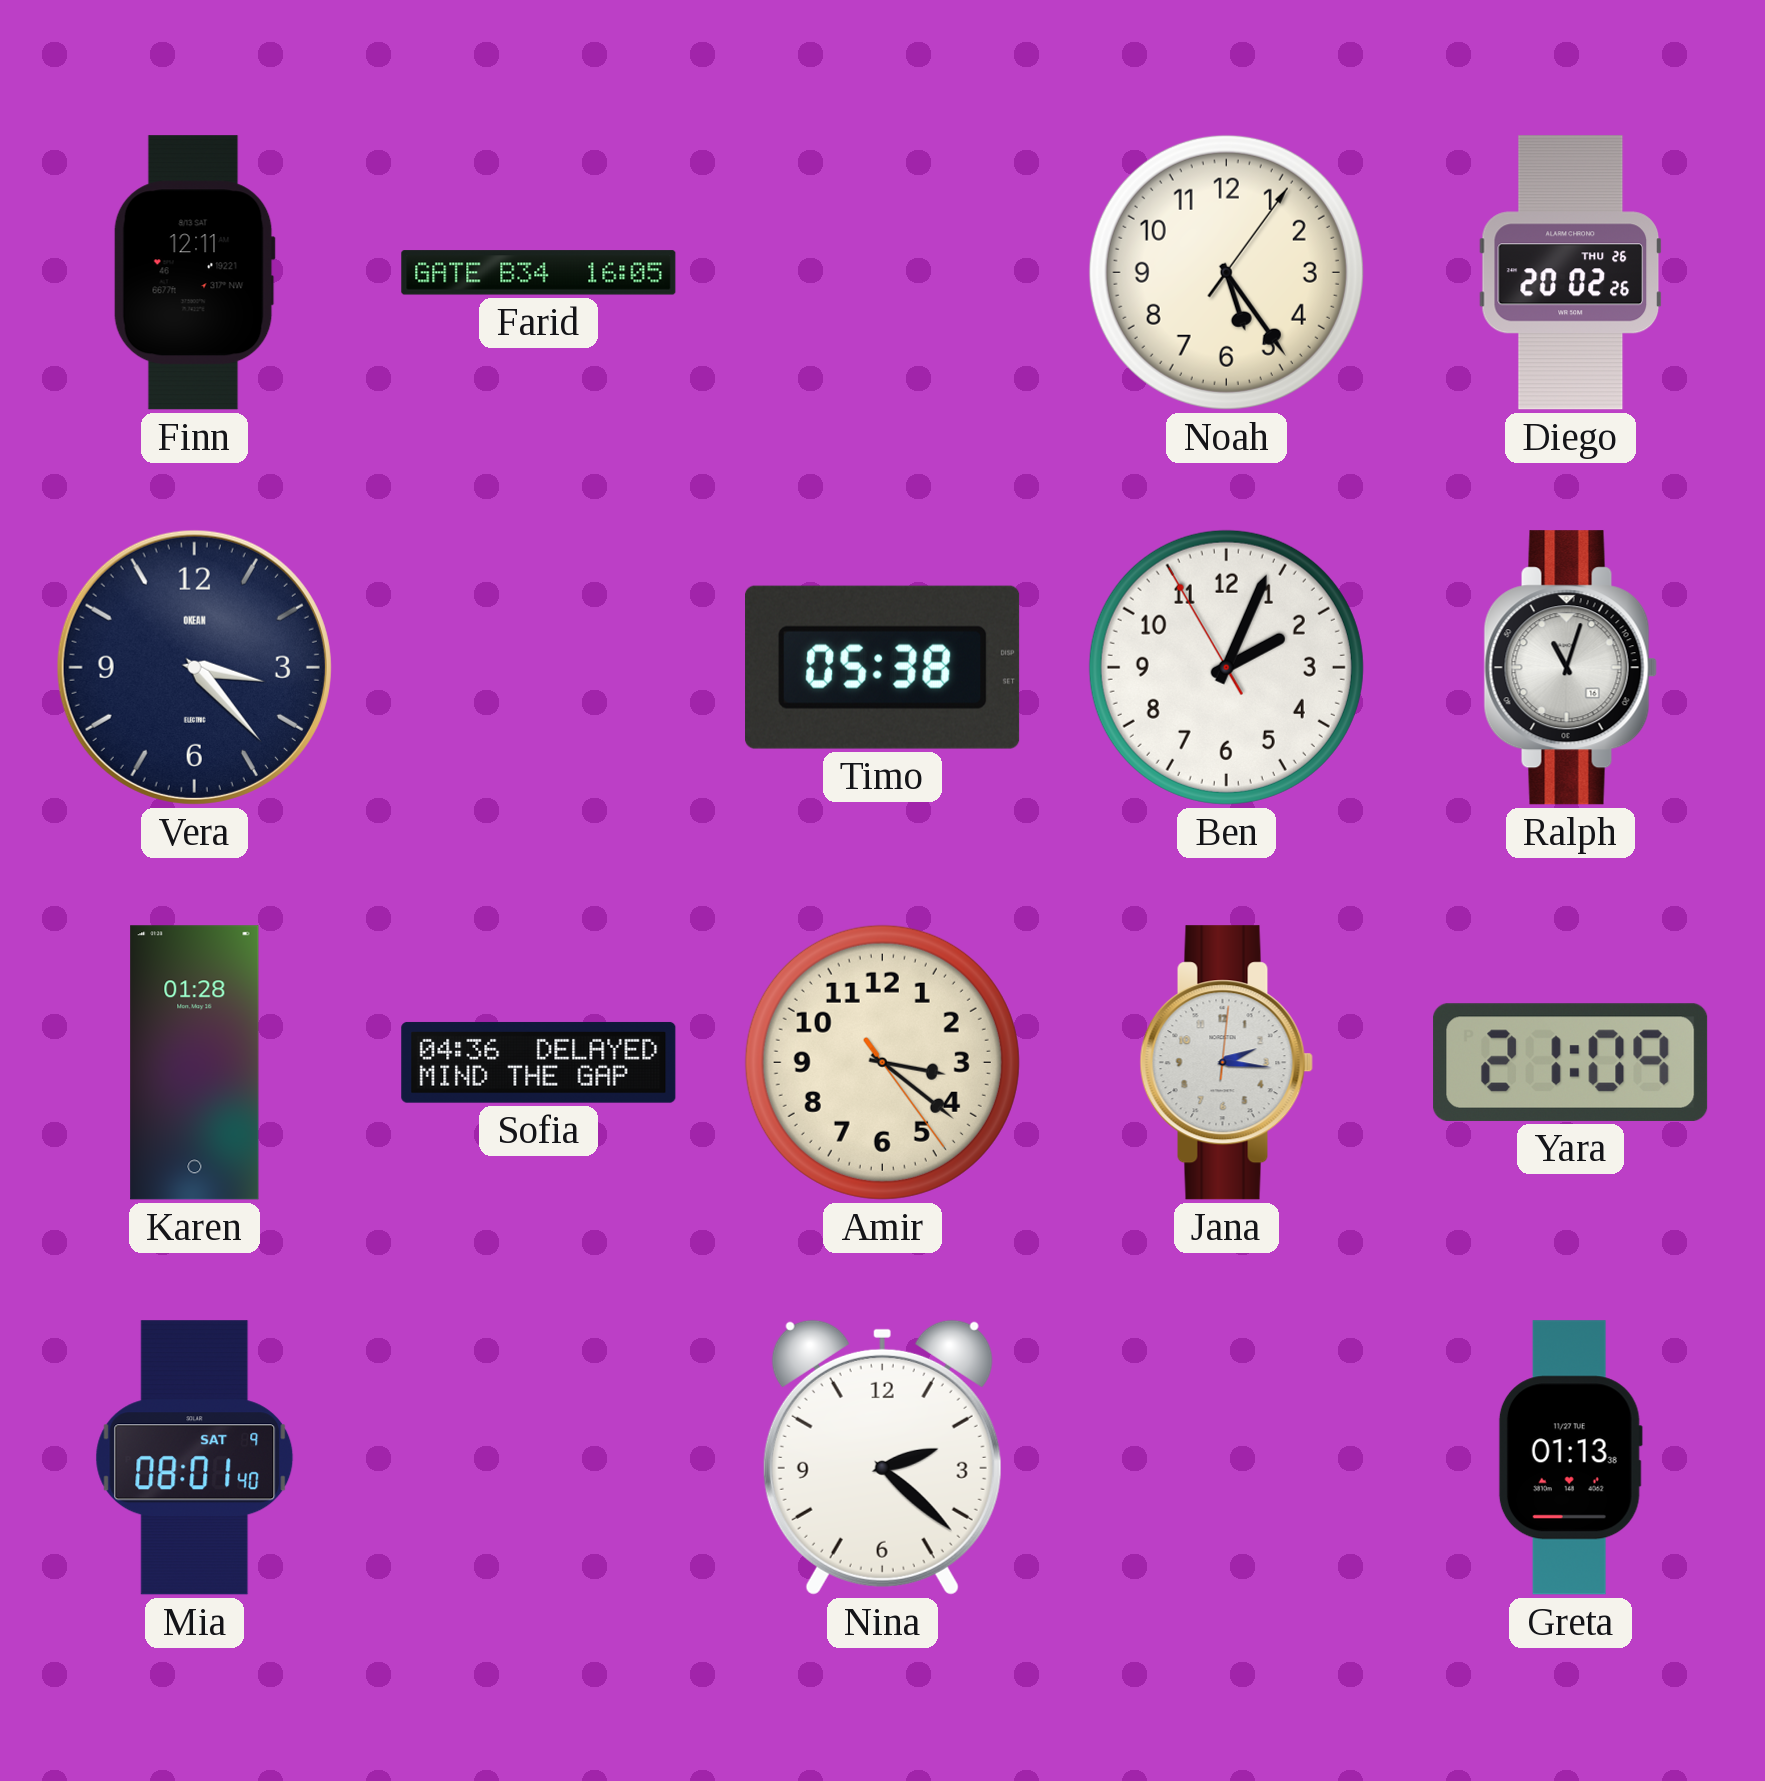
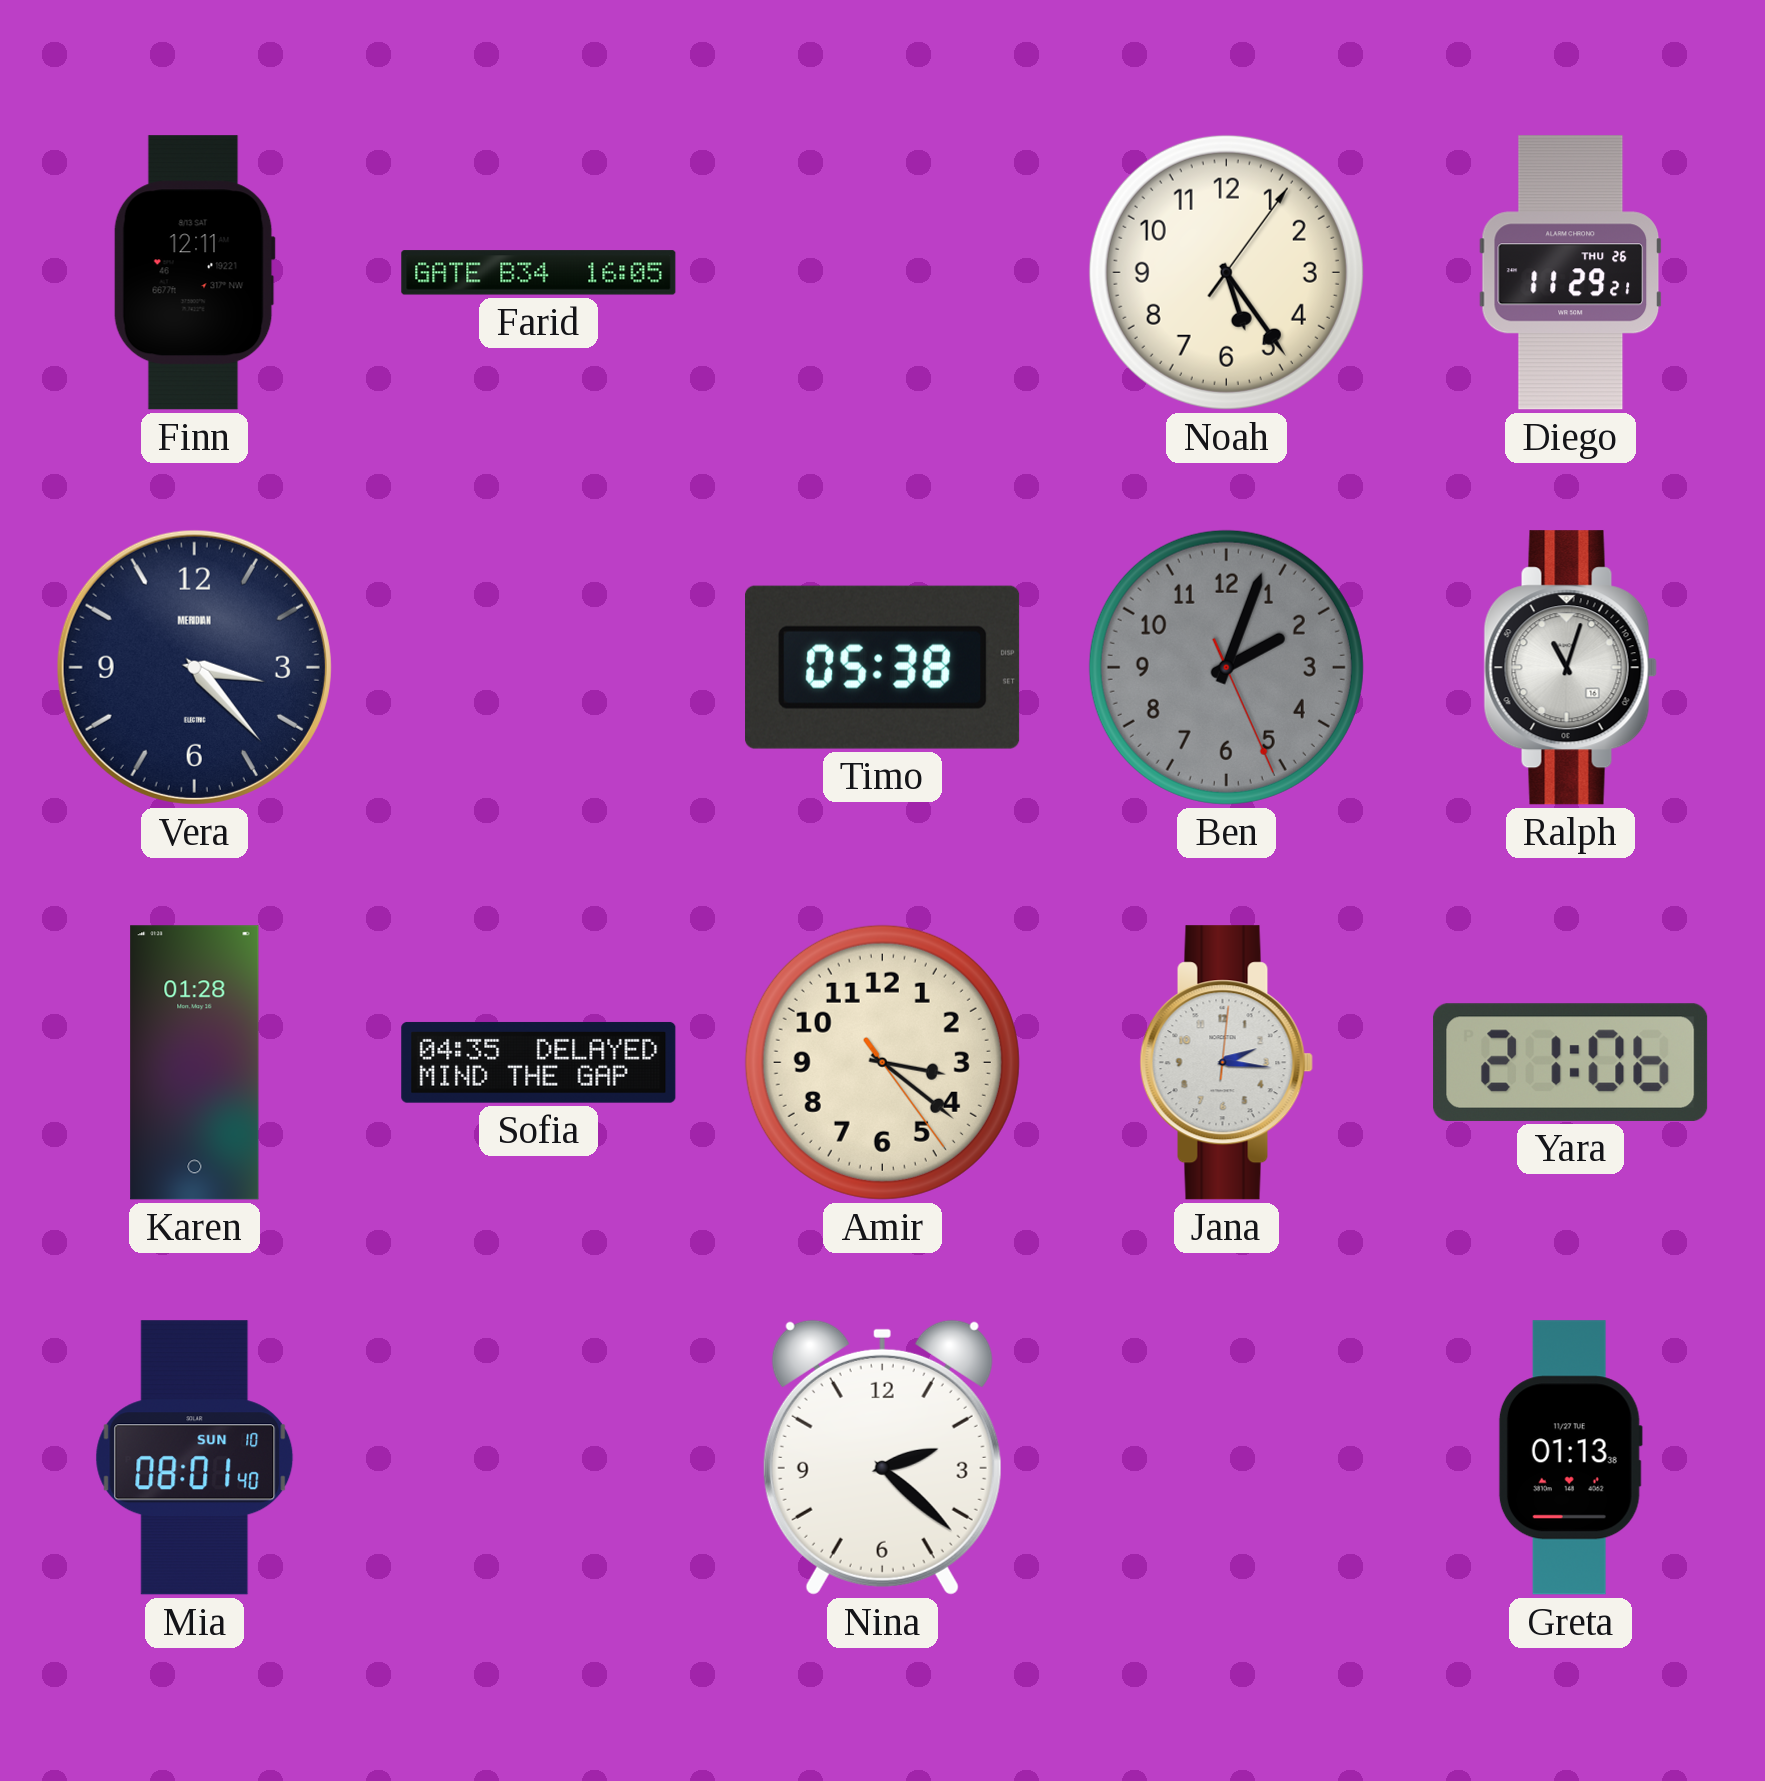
Diego: 20:02 -> 11:29 (1571, 273)
Vera brand: OKEAN -> MERIDIAN (194, 667)
Ben: 2:03:55 -> 2:03:26 (1226, 667)
Ben dial: white -> grey (1226, 667)
Sofia: 04:36 -> 04:35 (539, 1062)
Yara: 21:09 -> 21:06 (1571, 1062)
Mia date: SAT 9 -> SUN 10 (195, 1458)
